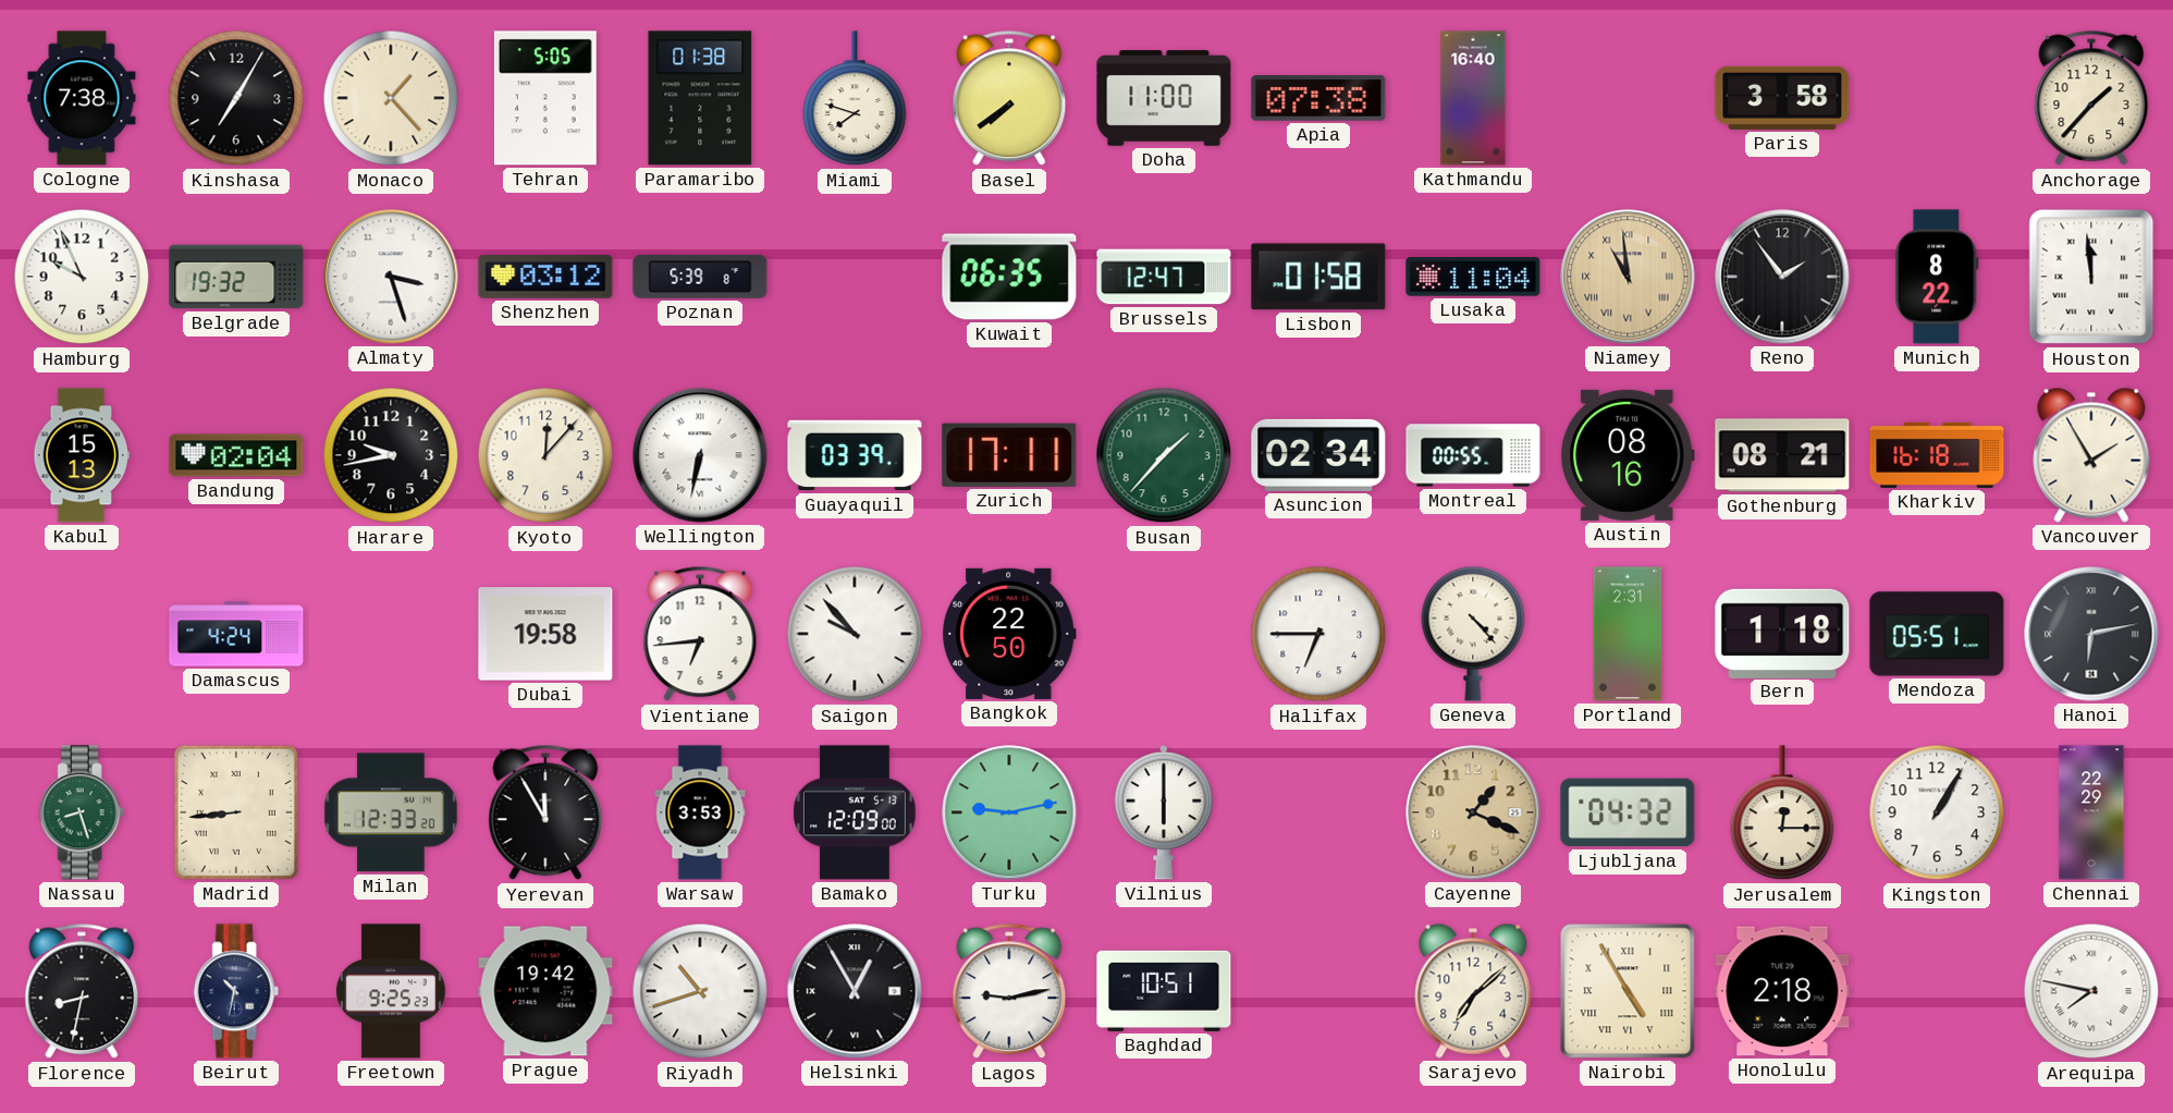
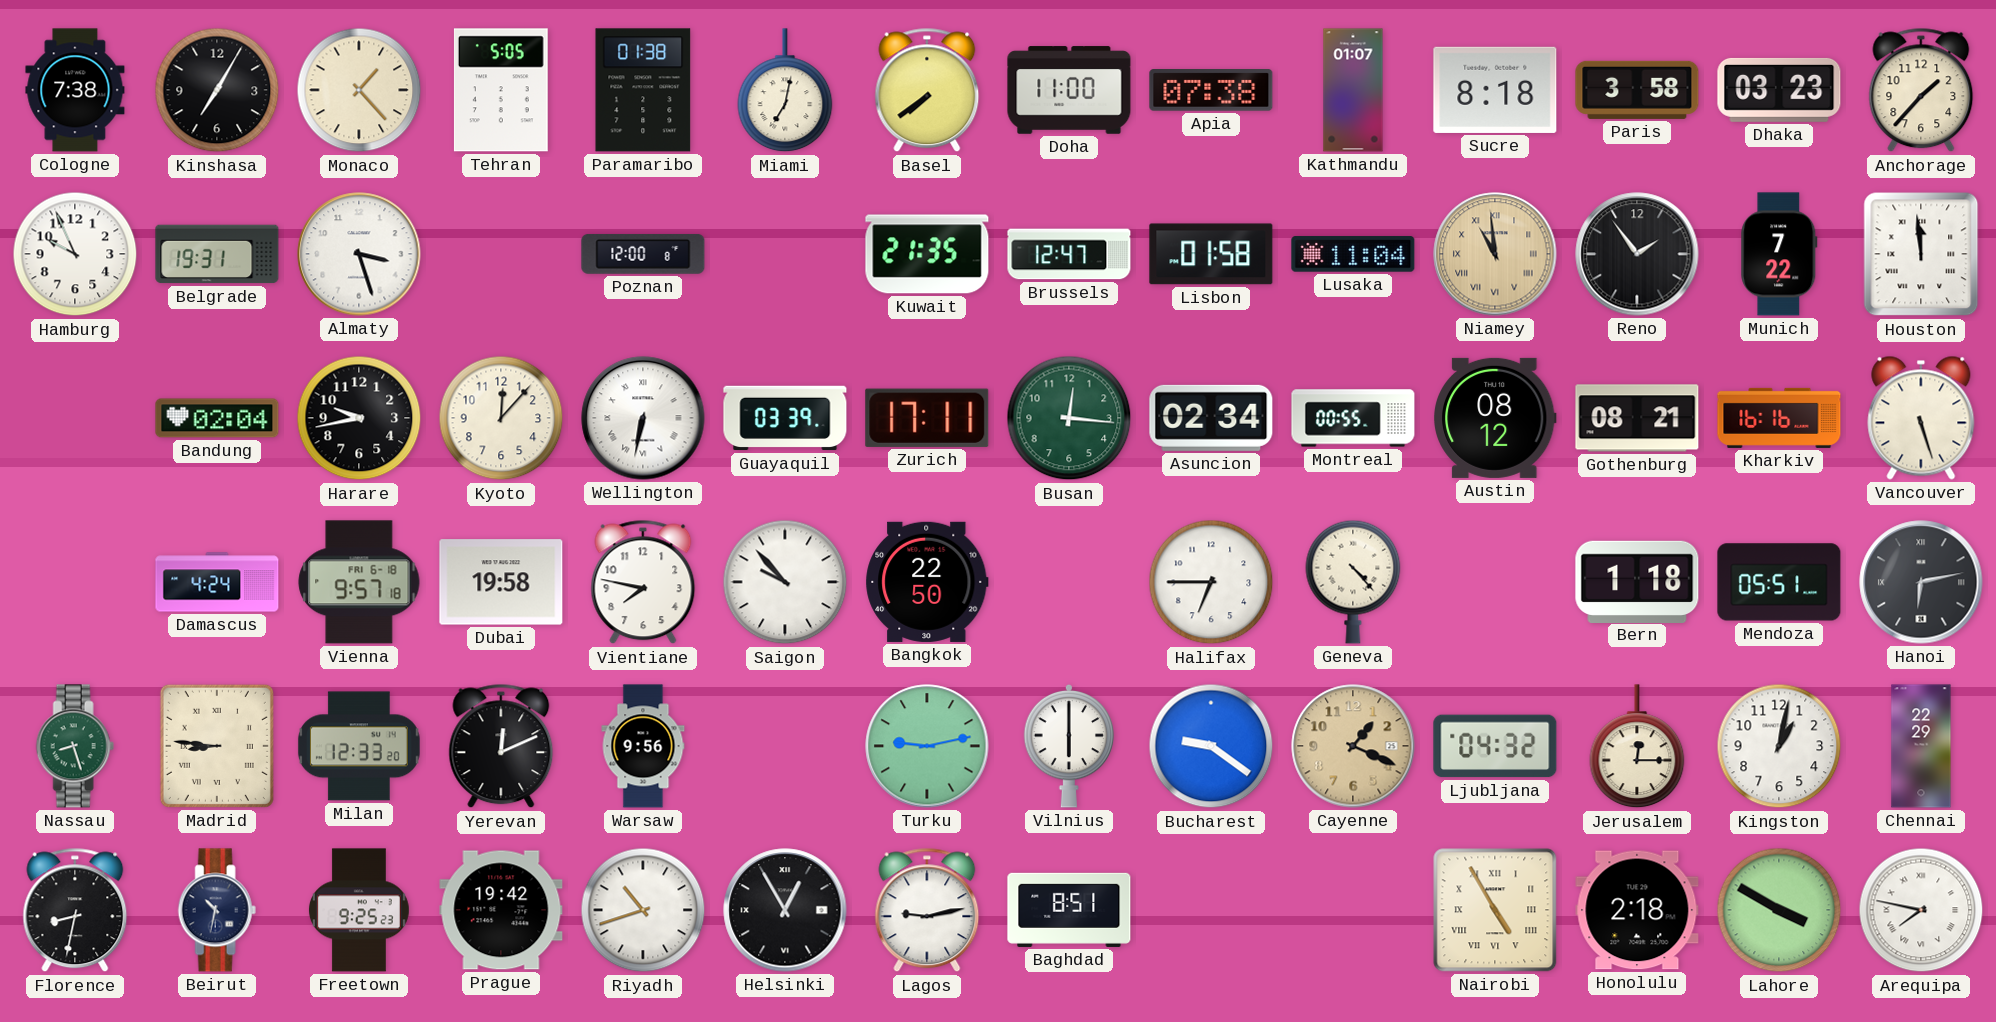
Miami: 7:48 -> 7:02 (785, 91)
Kathmandu: 16:40 -> 01:07 (1353, 90)
Sucre: none -> 8:18 (1495, 90)
Dhaka: none -> 03:23 (1779, 90)
Belgrade: 19:32 -> 19:31 (217, 254)
Shenzhen: 03:12 -> none (545, 277)
Poznan: 5:39 -> 12:00 (643, 254)
Kuwait: 06:35 -> 21:35 (927, 254)
Munich: 8:22 -> 7:22 (1779, 254)
Kabul: 15:13 -> none (82, 455)
Busan: 1:37 -> 12:16 (1069, 418)
Austin: 08:16 -> 08:12 (1496, 418)
Kharkiv: 16:18 -> 16:16 (1779, 418)
Vancouver: 1:55 -> 5:27 (1921, 418)
Vienna: none -> 9:57 (359, 582)
Vientiane: 6:44 -> 7:47 (643, 582)
Portland: 2:31 -> none (1628, 634)
Madrid: 8:44 -> 8:46 (217, 746)
Yerevan: 11:55 -> 12:11 (501, 746)
Warsaw: 3:53 -> 9:56 (643, 746)
Bamako: 12:09 -> none (856, 812)
Bucharest: none -> 9:21 (1211, 746)
Kingston: 1:05 -> 1:02 (1779, 746)
Baghdad: 10:51 -> 8:51 (1069, 910)
Sarajevo: 7:08 -> none (1473, 991)
Lahore: none -> 3:50 (1779, 910)
